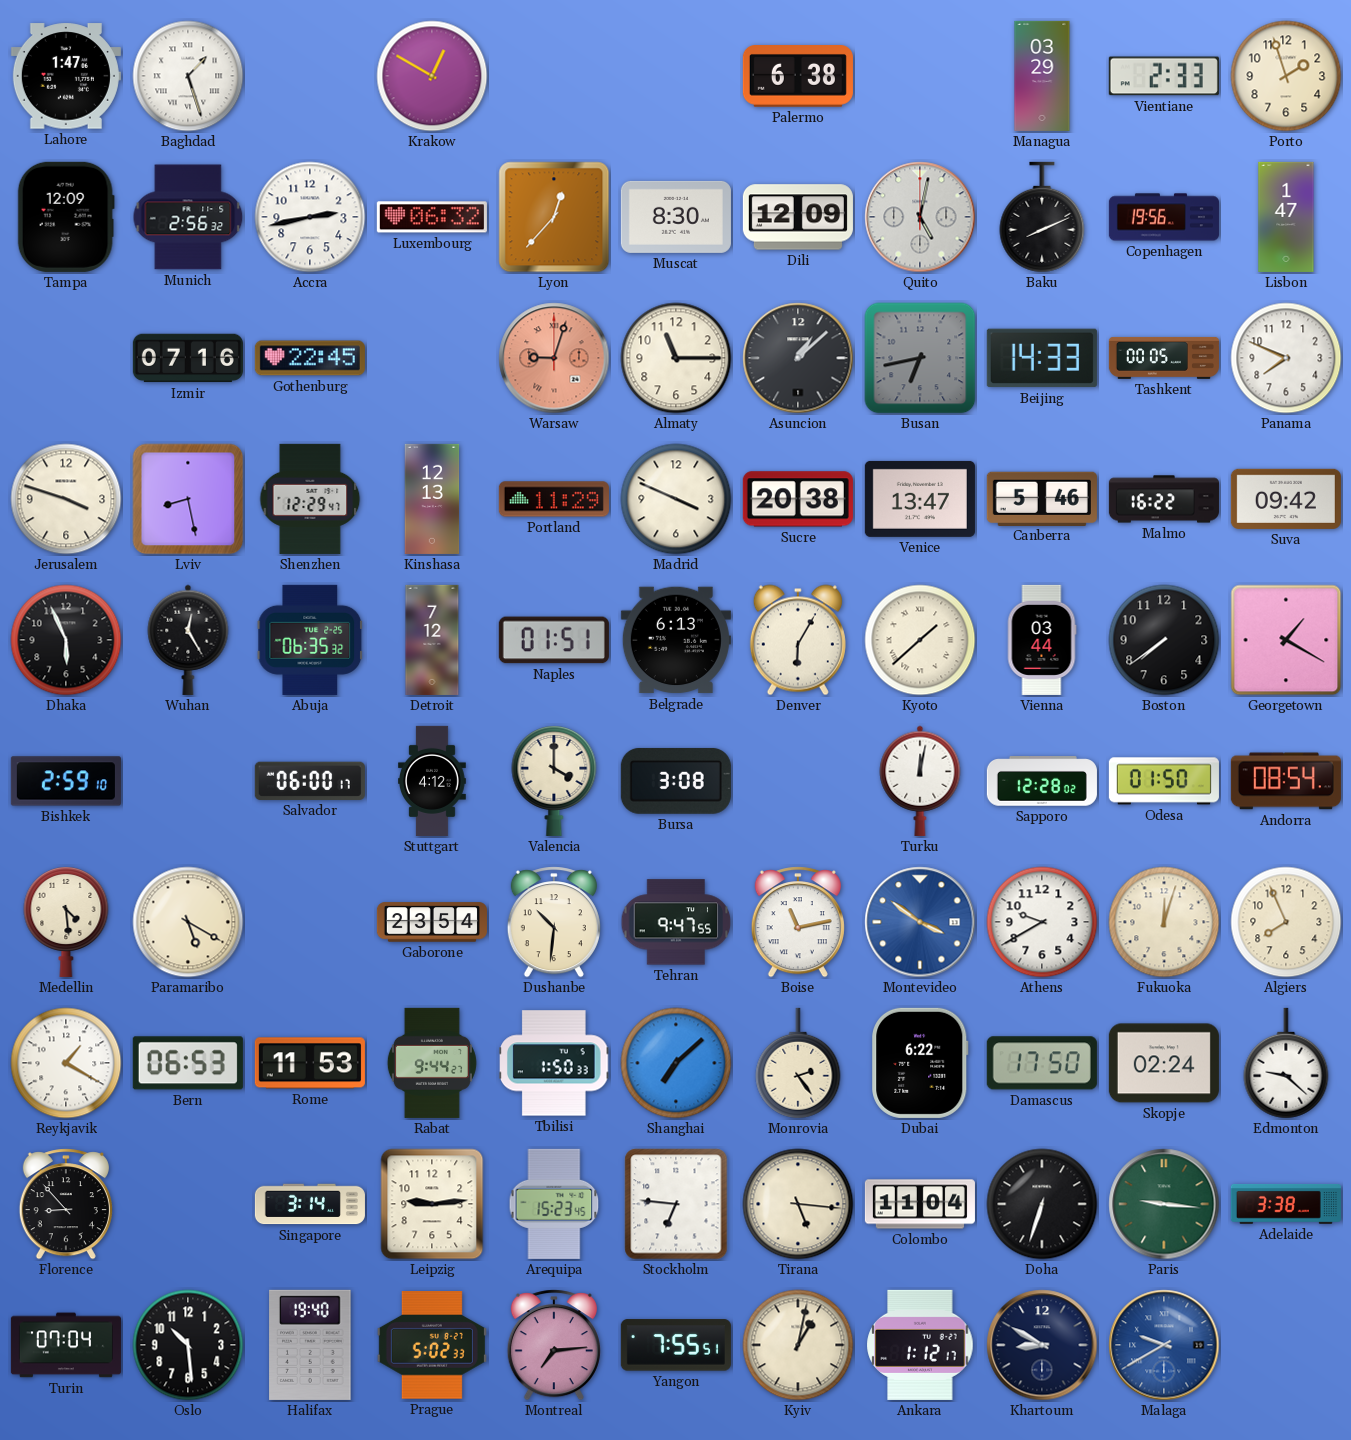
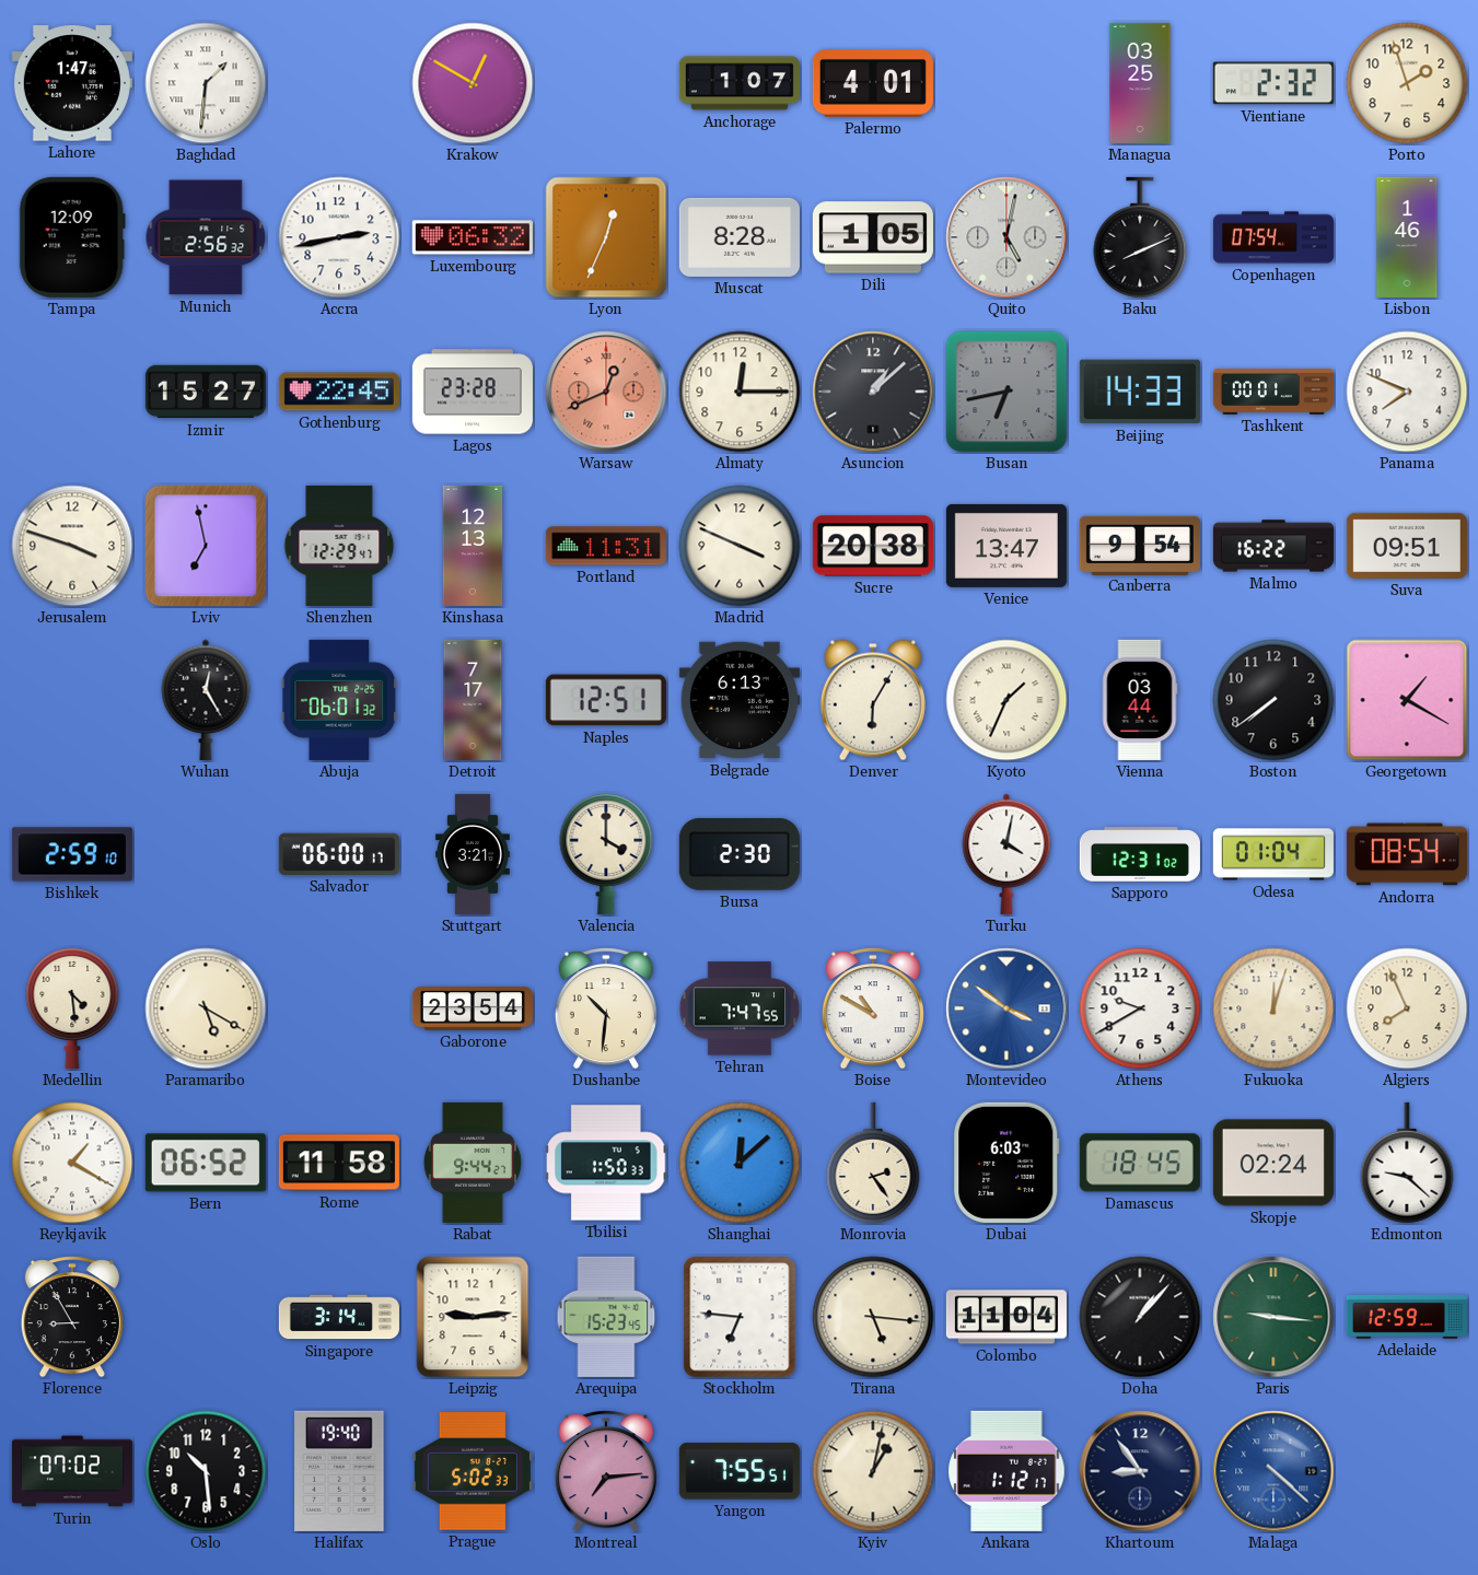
Baghdad: 1:27 -> 1:31 (206, 83)
Anchorage: none -> 1:07 (740, 83)
Palermo: 6:38 -> 4:01 (873, 84)
Managua: 03:29 -> 03:25 (1140, 83)
Vientiane: 2:33 -> 2:32 (1273, 83)
Lyon: 12:37 -> 12:34 (606, 237)
Muscat: 8:30 -> 8:28 (740, 237)
Dili: 12:09 -> 1:05 (873, 237)
Copenhagen: 19:56 -> 07:54 (1273, 237)
Lisbon: 1:47 -> 1:46 (1407, 237)
Izmir: 07:16 -> 15:27 (206, 392)
Lagos: none -> 23:28 (473, 392)
Warsaw: 9:03 -> 12:41 (606, 392)
Almaty: 11:15 -> 12:15 (740, 392)
Tashkent: 00:05 -> 00:01 (1273, 392)
Lviv: 8:28 -> 6:58 (206, 546)
Portland: 11:29 -> 11:31 (606, 546)
Canberra: 5:46 -> 9:54 (1140, 545)
Suva: 09:42 -> 09:51 (1407, 546)
Dhaka: 5:56 -> none (66, 640)
Abuja: 06:35 -> 06:01 (339, 700)
Detroit: 7:12 -> 7:17 (473, 700)
Naples: 01:51 -> 12:51 (606, 700)
Kyoto: 1:38 -> 1:34 (1006, 700)
Stuttgart: 4:12 -> 3:21 (474, 854)
Bursa: 3:08 -> 2:30 (740, 854)
Turku: 12:02 -> 4:02 (1006, 854)
Sapporo: 12:28 -> 12:31 (1140, 854)
Odesa: 01:50 -> 01:04 (1273, 854)
Tehran: 9:47 -> 7:47 (740, 1008)
Boise: 11:13 -> 10:50 (873, 1008)
Bern: 06:53 -> 06:52 (206, 1163)
Rome: 11:53 -> 11:58 (339, 1163)
Shanghai: 7:08 -> 12:08 (740, 1163)
Dubai: 6:22 -> 6:03 (1006, 1163)
Damascus: 17:50 -> 18:45 (1140, 1163)
Florence: 8:53 -> 8:55 (72, 1317)
Doha: 6:33 -> 1:07 (1140, 1317)
Adelaide: 3:38 -> 12:59 (1407, 1317)
Turin: 07:04 -> 07:02 (72, 1471)
Khartoum: 8:50 -> 8:54 (1140, 1471)
Malaga: 9:40 -> 4:22 (1273, 1471)
